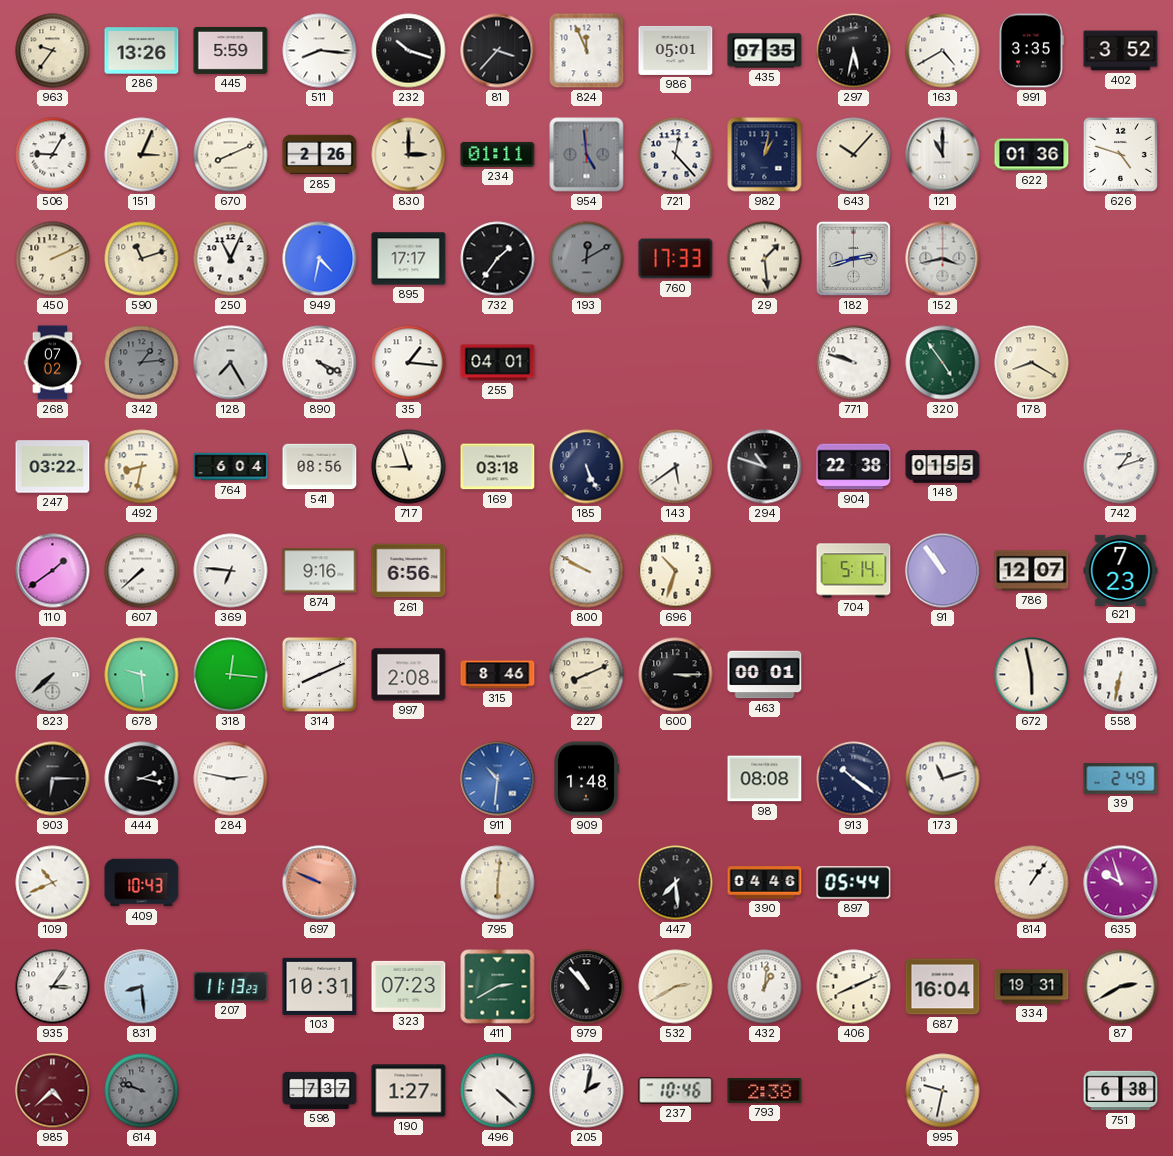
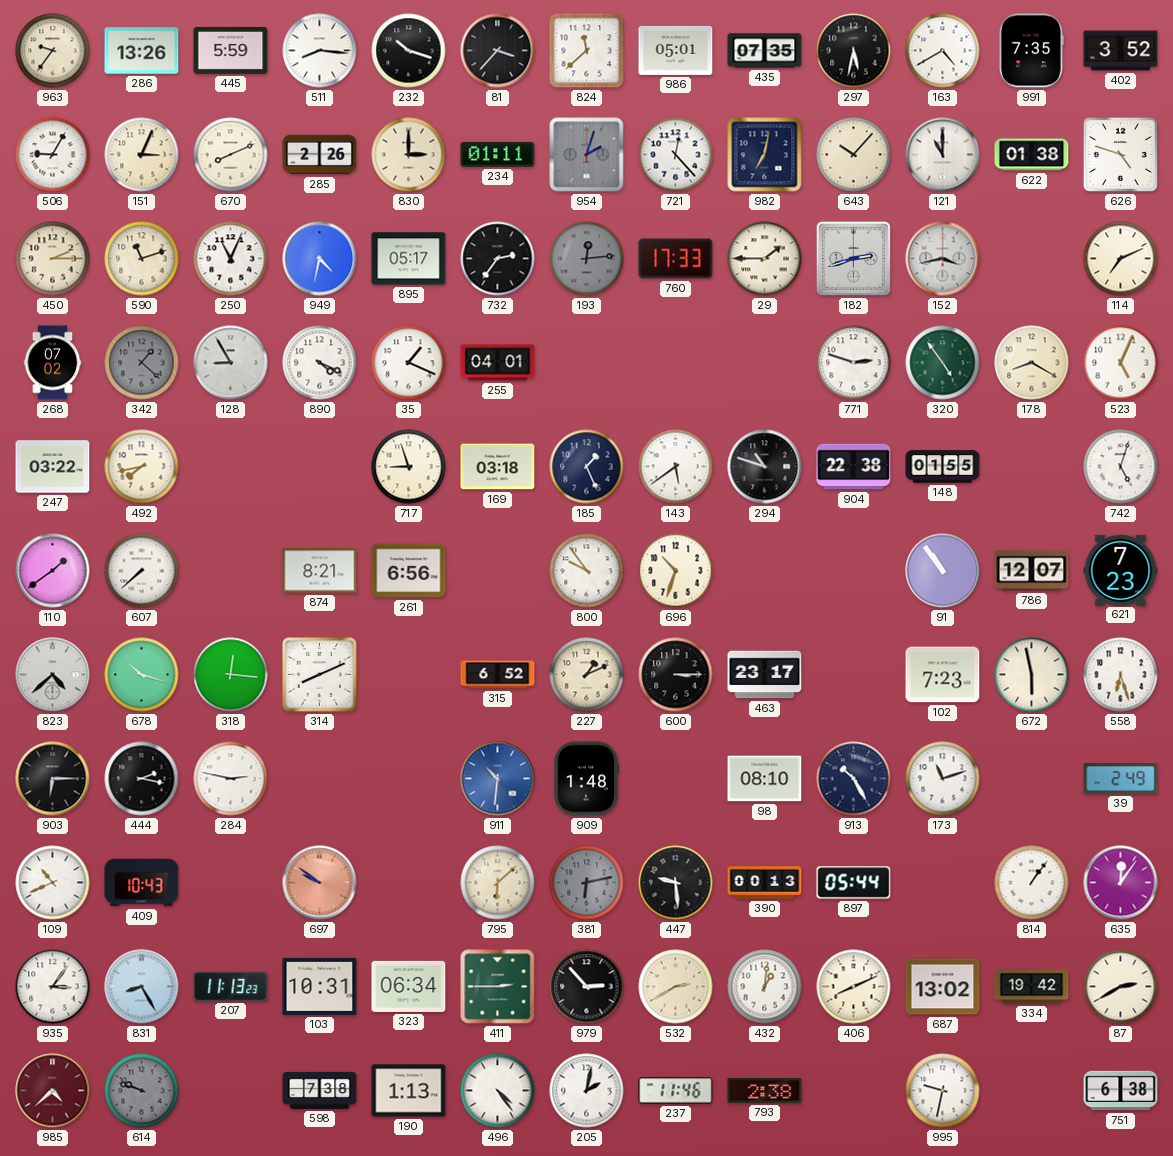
824: 11:56 -> 11:38 (587, 51)
991: 3:35 -> 7:35 (1031, 51)
954: 4:59 -> 2:03 (587, 155)
982: 1:02 -> 7:02 (765, 155)
622: 01:36 -> 01:38 (1032, 155)
450: 2:11 -> 2:15 (53, 259)
895: 17:17 -> 05:17 (409, 259)
732: 1:36 -> 2:36 (498, 259)
193: 12:10 -> 12:14 (587, 259)
29: 1:29 -> 1:45 (765, 259)
114: none -> 7:11 (1121, 259)
342: 1:14 -> 1:22 (142, 363)
128: 7:25 -> 8:55 (231, 363)
35: 1:16 -> 1:19 (409, 363)
771: 9:48 -> 2:48 (854, 363)
523: none -> 5:04 (1121, 363)
492: 8:32 -> 7:43 (142, 467)
764: 6:04 -> none (231, 467)
541: 08:56 -> none (320, 467)
185: 5:26 -> 1:26 (587, 467)
742: 1:12 -> 5:03 (1121, 467)
369: 6:46 -> none (231, 571)
874: 9:16 -> 8:21 (320, 571)
800: 9:50 -> 9:54 (587, 571)
704: 5:14 -> none (854, 571)
823: 7:38 -> 4:38 (53, 675)
678: 9:29 -> 10:18 (142, 675)
997: 2:08 -> none (409, 675)
315: 8:46 -> 6:52 (498, 675)
227: 8:11 -> 1:11 (587, 675)
463: 00:01 -> 23:17 (765, 675)
102: none -> 7:23 (943, 675)
558: 6:32 -> 6:27 (1121, 675)
98: 08:08 -> 08:10 (765, 779)
913: 10:21 -> 10:25 (854, 779)
697: 9:49 -> 9:51 (320, 883)
795: 6:01 -> 6:08 (498, 883)
381: none -> 6:13 (587, 883)
447: 7:29 -> 9:29 (676, 883)
390: 04:46 -> 00:13 (765, 883)
635: 9:57 -> 12:06 (1121, 883)
831: 8:29 -> 8:25 (142, 987)
323: 07:23 -> 06:34 (409, 986)
411: 2:40 -> 2:45 (498, 987)
979: 10:53 -> 2:53 (587, 987)
687: 16:04 -> 13:02 (943, 987)
334: 19:31 -> 19:42 (1032, 987)
598: 7:37 -> 7:38 (320, 1090)
190: 1:27 -> 1:13 (409, 1091)
496: 4:22 -> 4:24 (498, 1091)
237: 10:46 -> 11:46 (676, 1091)
